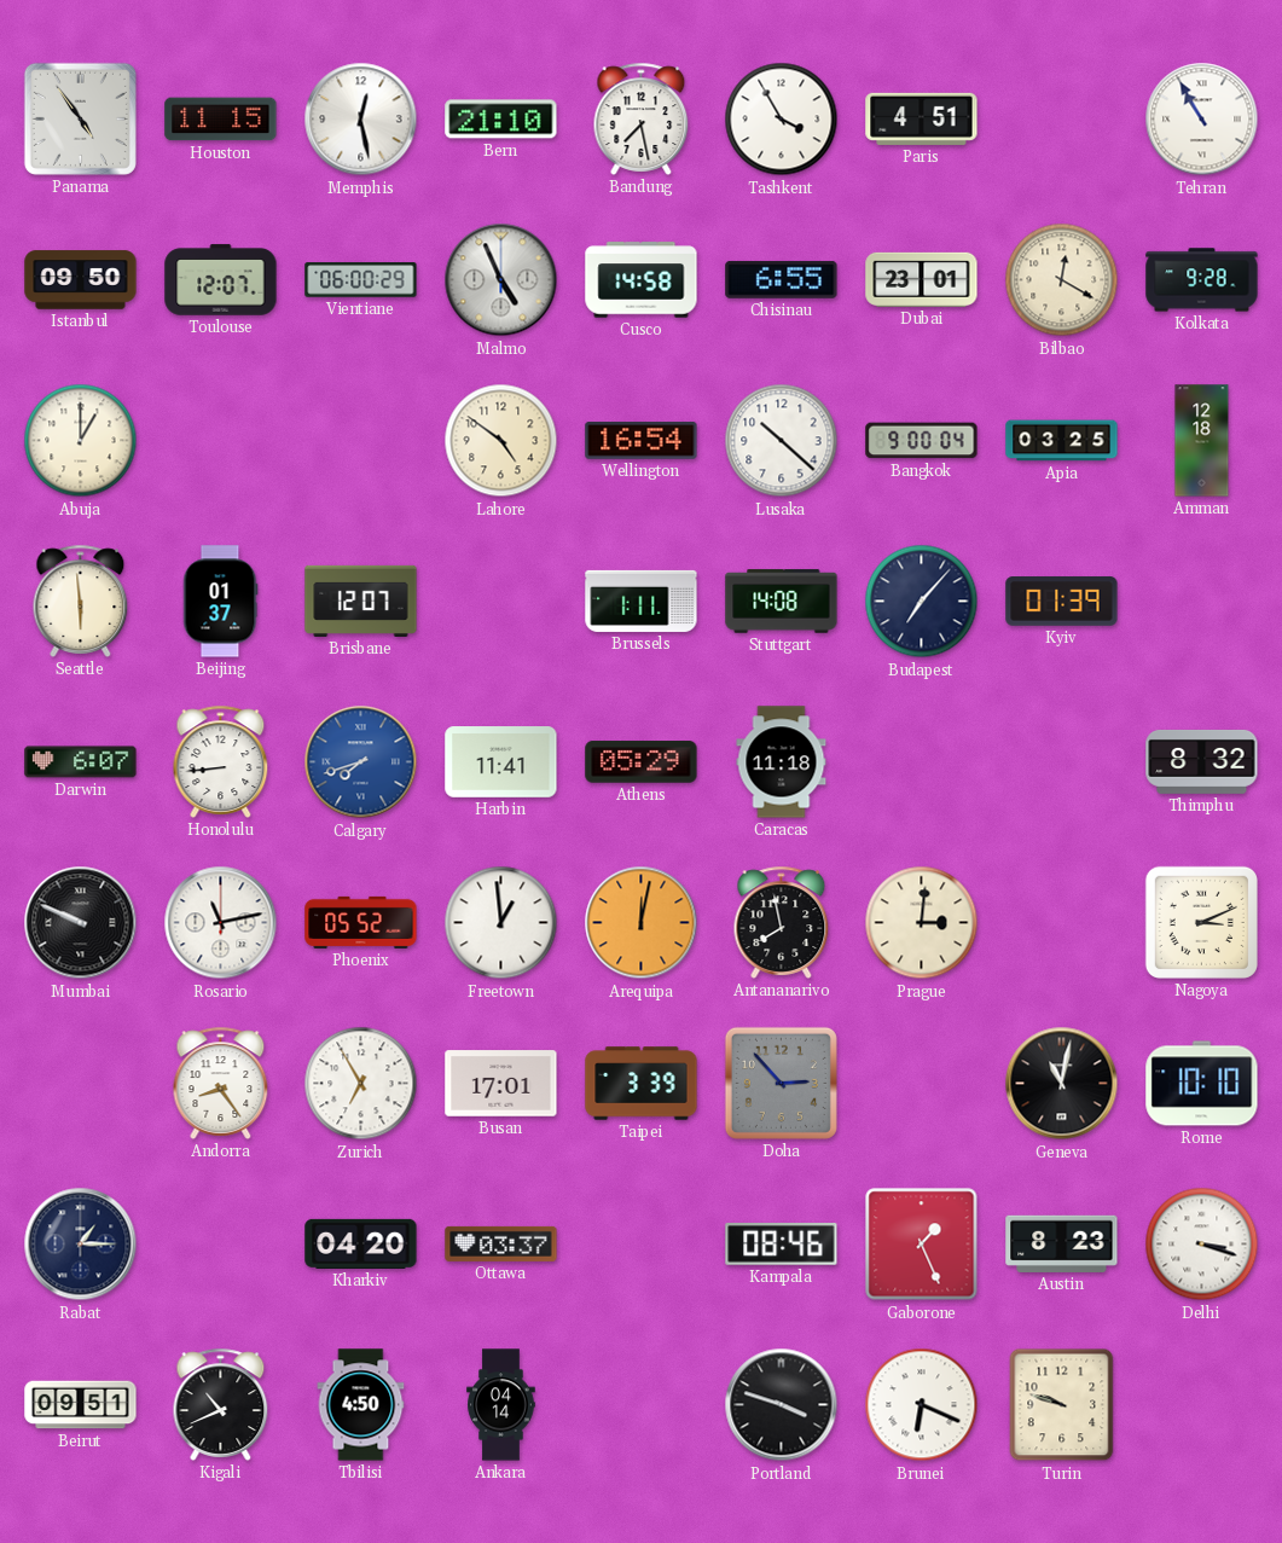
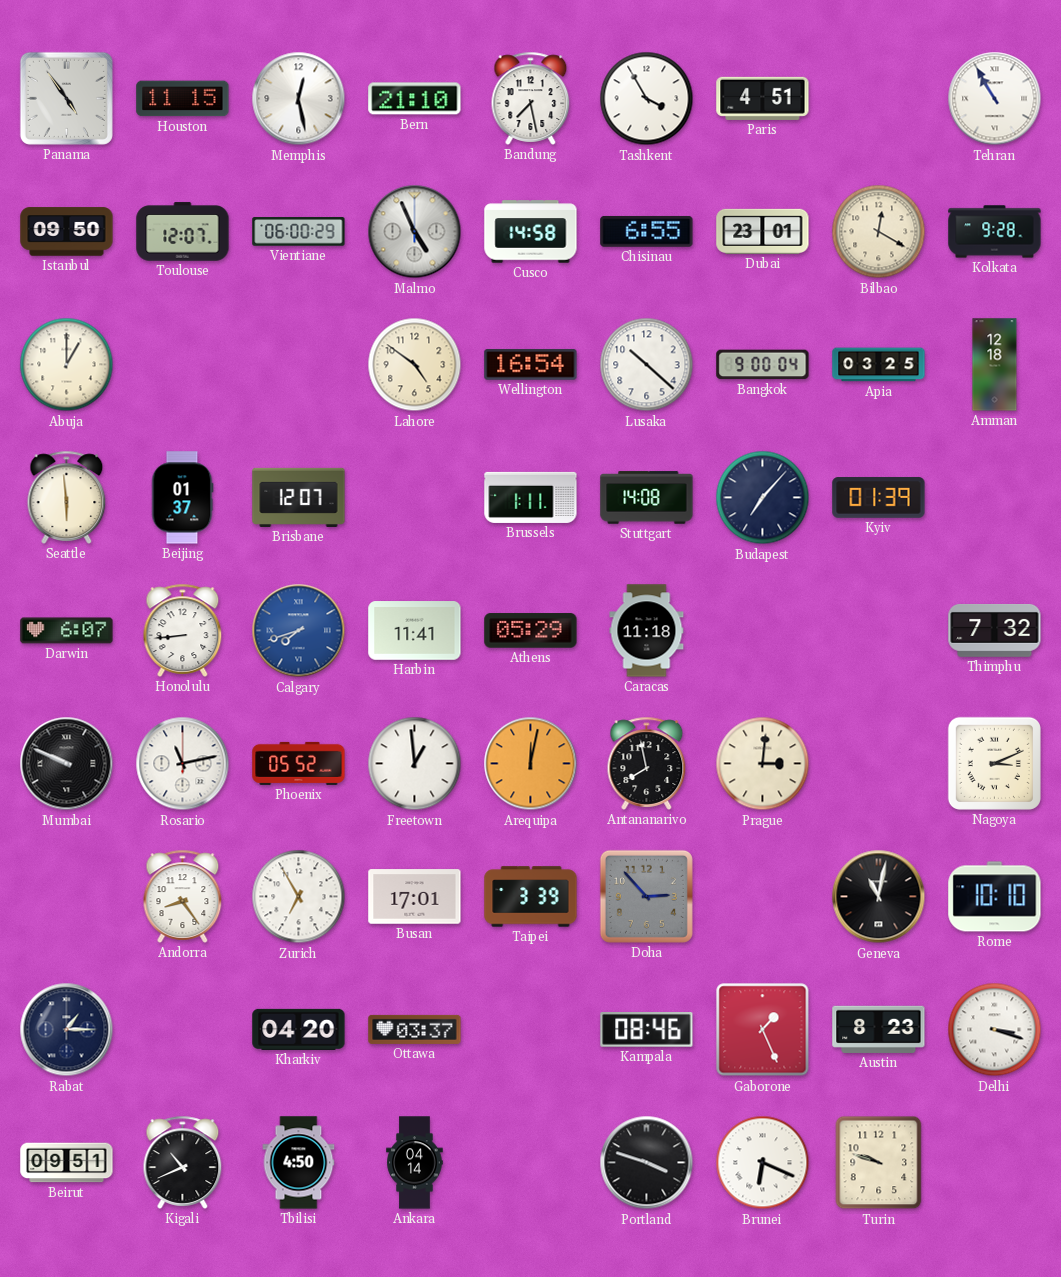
Thimphu: 8:32 -> 7:32 (995, 630)
